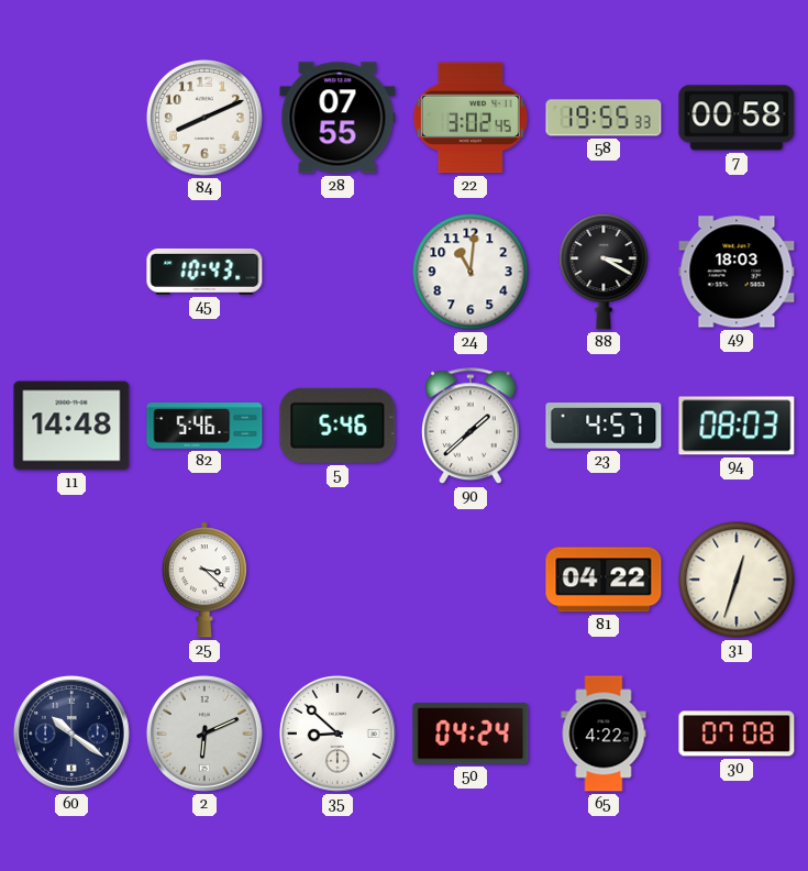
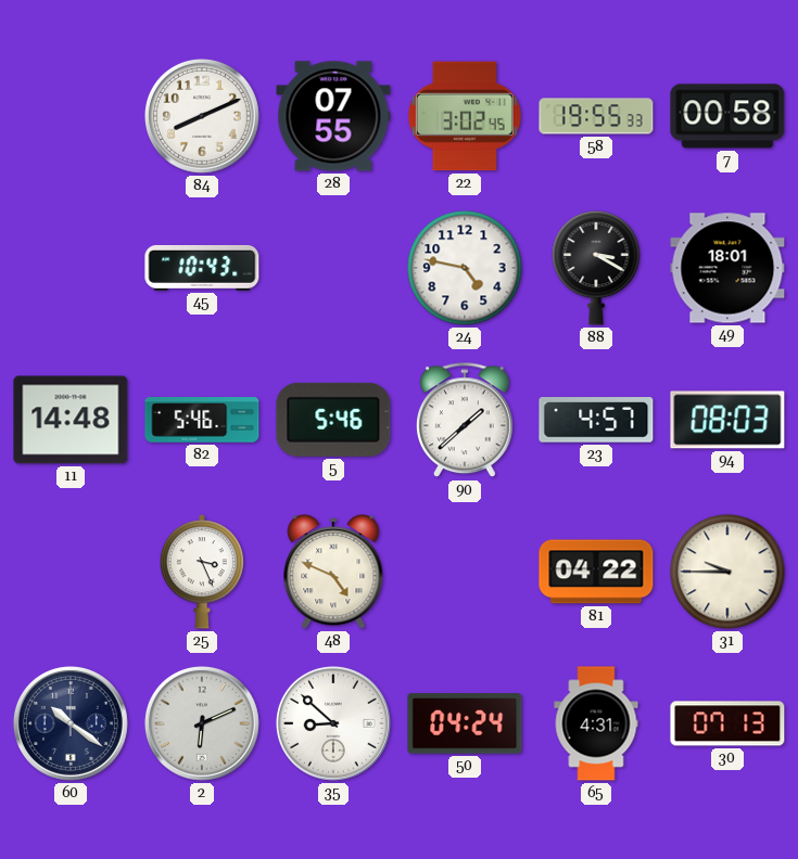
24: 11:01 -> 4:47 (465, 268)
49: 18:03 -> 18:01 (727, 268)
25: 3:22 -> 3:26 (202, 572)
48: none -> 4:49 (333, 572)
31: 12:33 -> 9:45 (727, 572)
65: 4:22 -> 4:31 (596, 723)
30: 07:08 -> 07:13 (727, 723)
